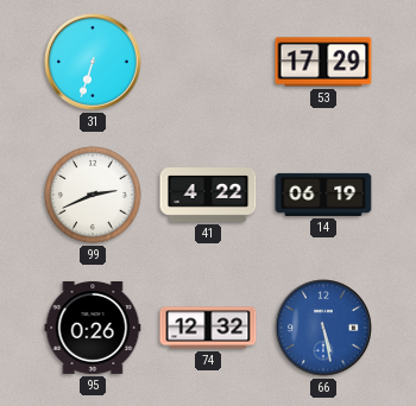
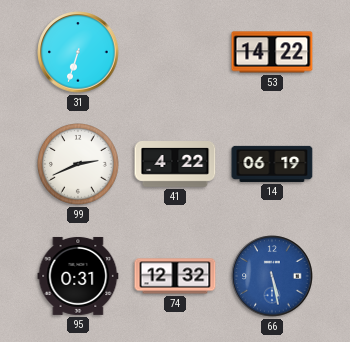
53: 17:29 -> 14:22 (272, 52)
95: 0:26 -> 0:31 (78, 276)
